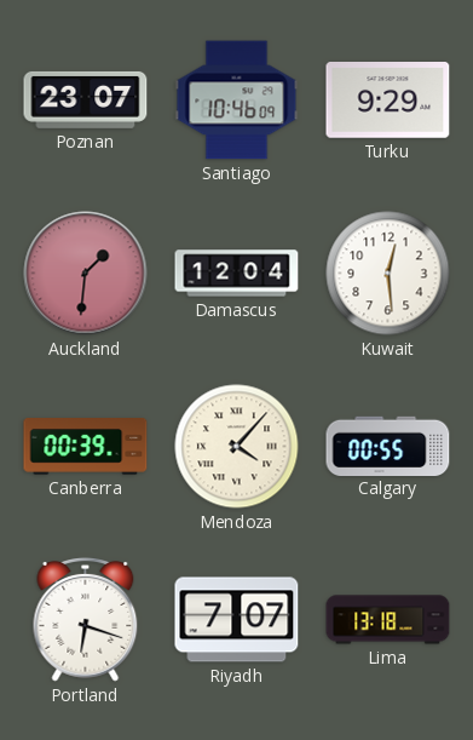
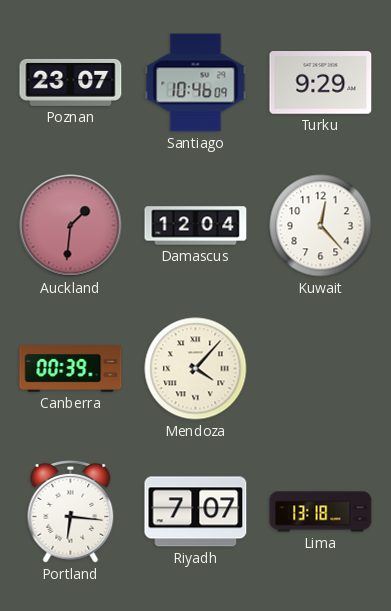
Kuwait: 12:29 -> 12:23 (321, 226)
Calgary: 00:55 -> none (388, 446)
Portland: 6:18 -> 6:16 (71, 511)
